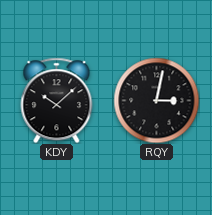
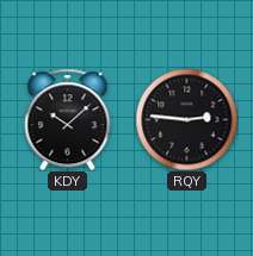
RQY: 3:02 -> 2:46 (186, 119)
